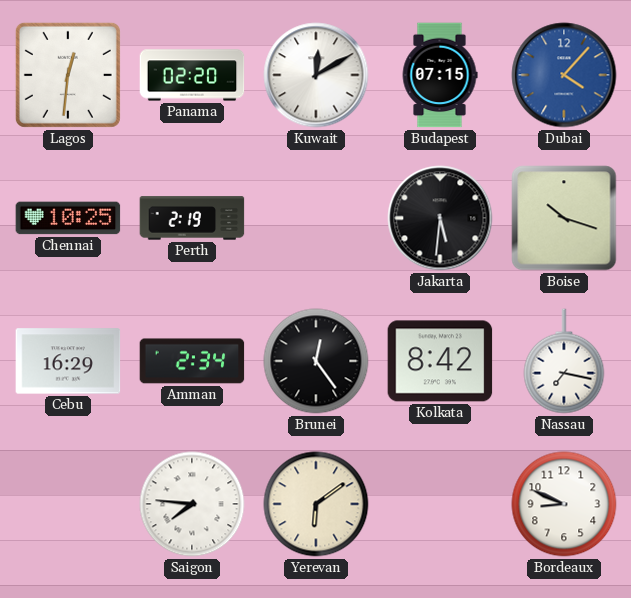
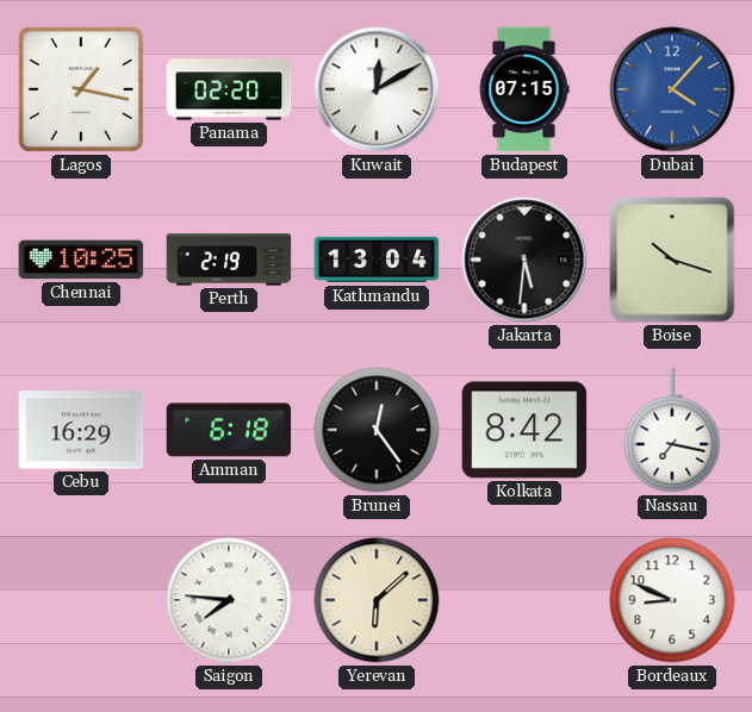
Lagos: 12:31 -> 1:17 (81, 89)
Kathmandu: none -> 13:04 (377, 260)
Amman: 2:34 -> 6:18 (229, 430)
Yerevan: 6:09 -> 6:08 (377, 600)
